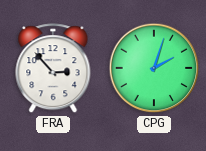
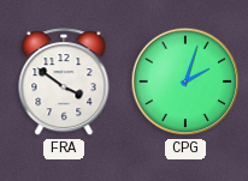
FRA: 2:53 -> 3:51 (64, 83)
